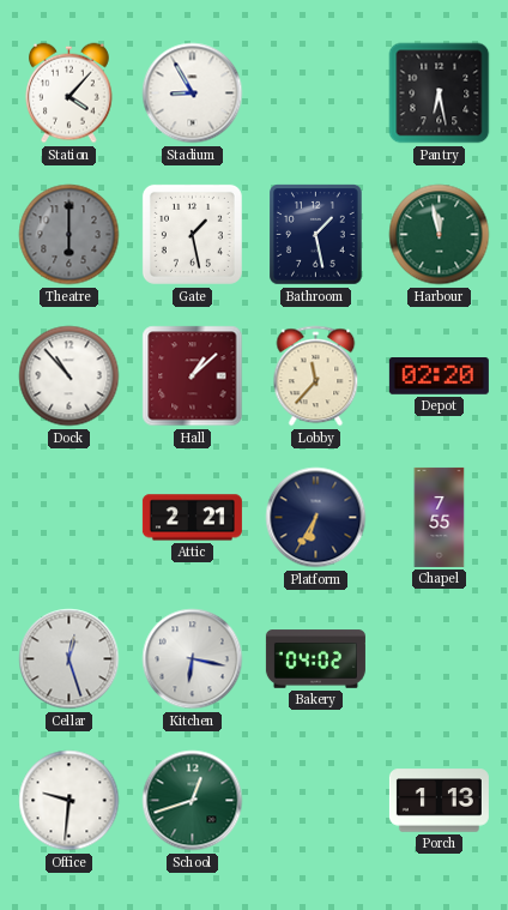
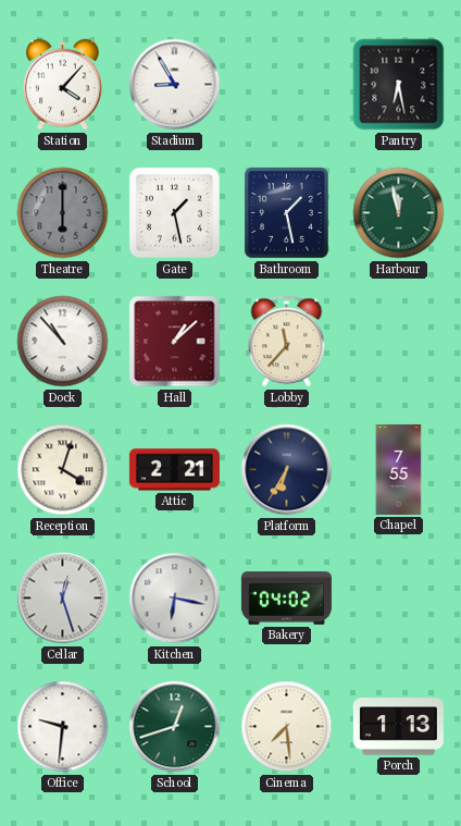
Depot: 02:20 -> none (439, 376)
Reception: none -> 4:03 (63, 470)
Cinema: none -> 7:29 (287, 727)
